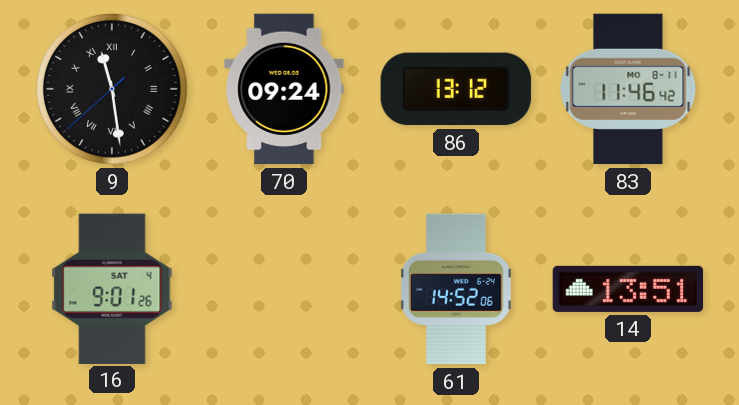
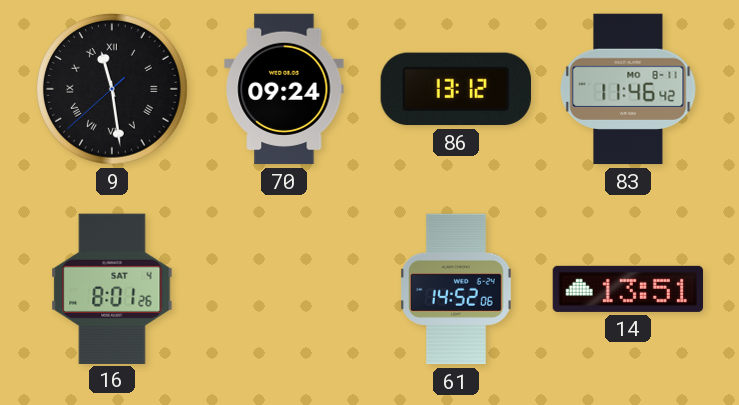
16: 9:01 -> 8:01 (112, 288)
